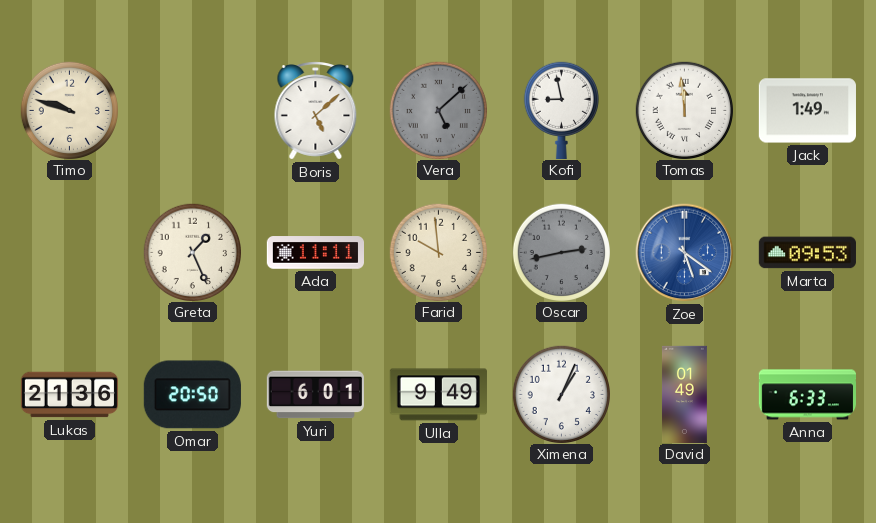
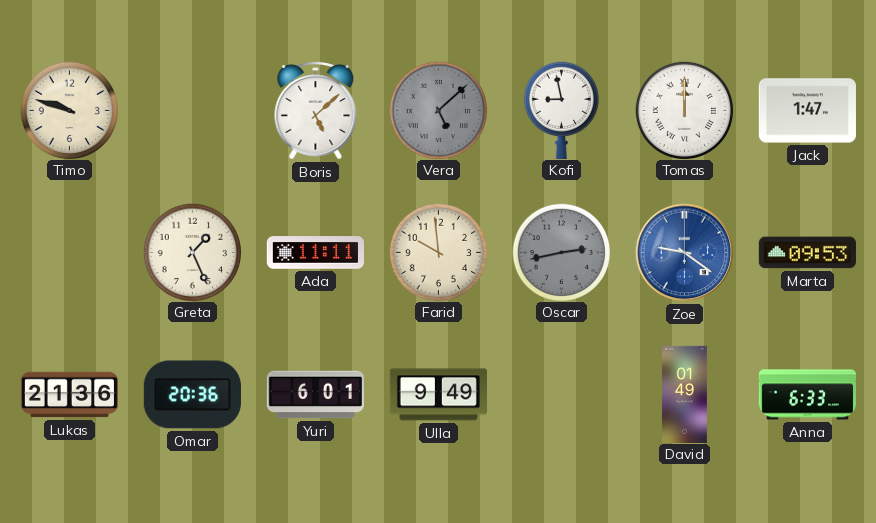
Tomas: 11:59 -> 12:00 (684, 110)
Jack: 1:49 -> 1:47 (807, 111)
Zoe: 5:21 -> 9:21 (685, 253)
Omar: 20:50 -> 20:36 (192, 395)
Ximena: 1:04 -> none (561, 394)
